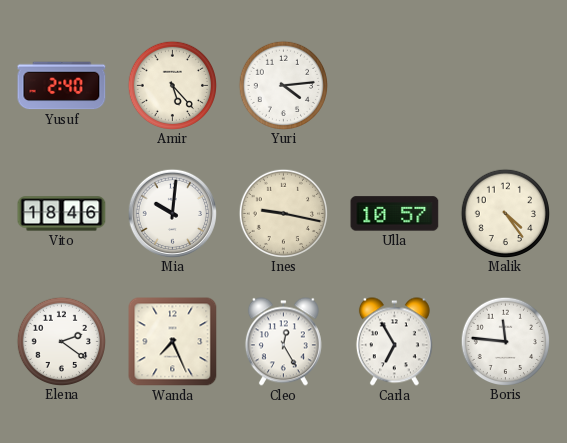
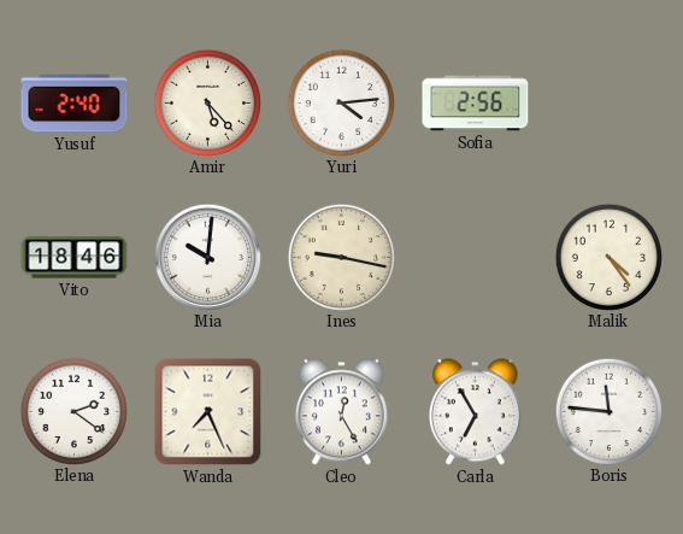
Sofia: none -> 2:56 (476, 104)
Ulla: 10:57 -> none (395, 214)
